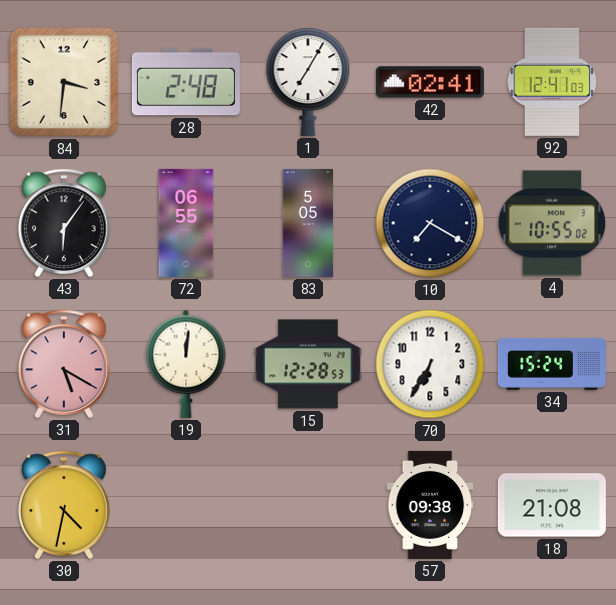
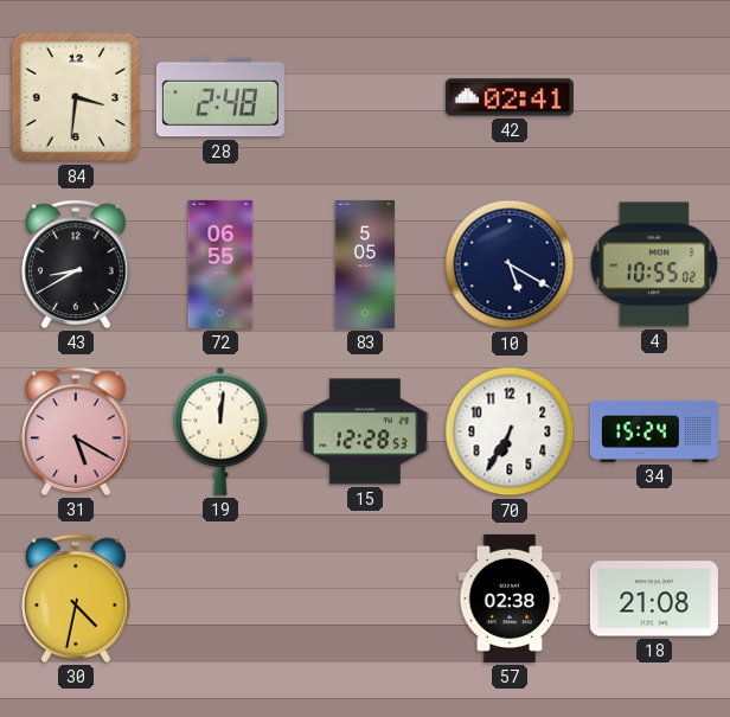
1: 7:05 -> none (308, 82)
92: 12:41 -> none (552, 82)
43: 6:06 -> 8:40 (76, 264)
10: 7:20 -> 5:20 (510, 264)
57: 09:38 -> 02:38 (510, 598)
